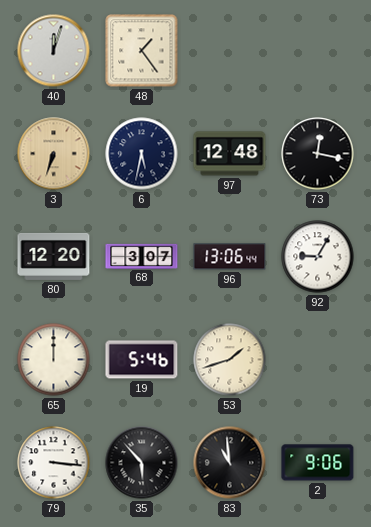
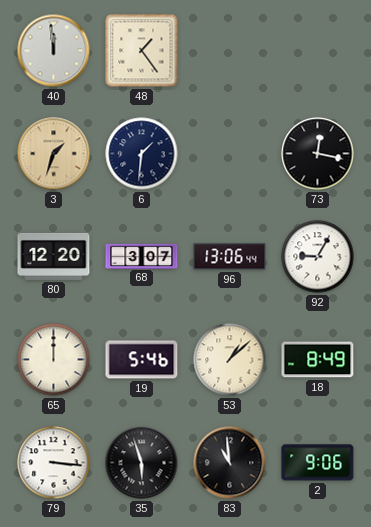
40: 12:03 -> 11:59 (54, 51)
3: 6:33 -> 1:33 (54, 154)
6: 5:32 -> 1:31 (142, 154)
97: 12:48 -> none (230, 154)
53: 1:42 -> 1:08 (230, 360)
18: none -> 8:49 (318, 360)
35: 5:53 -> 5:57 (142, 463)
